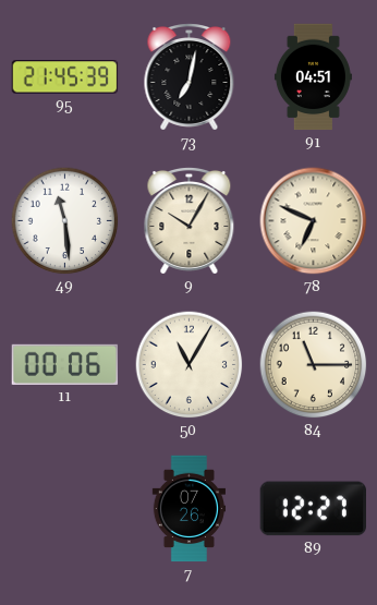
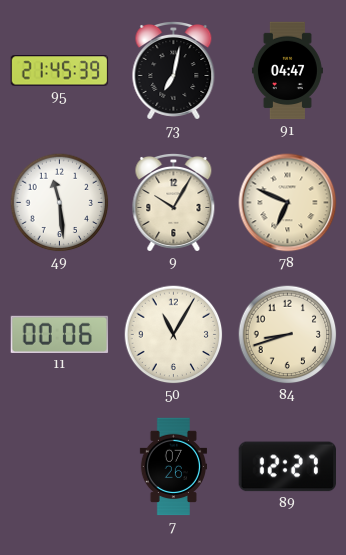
91: 04:51 -> 04:47 (287, 71)
84: 11:15 -> 8:42 (288, 335)
